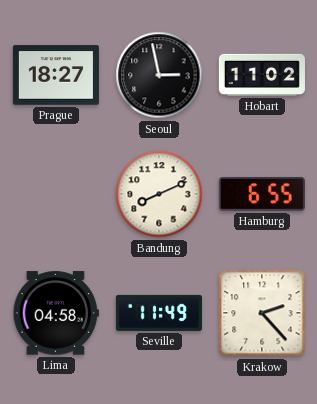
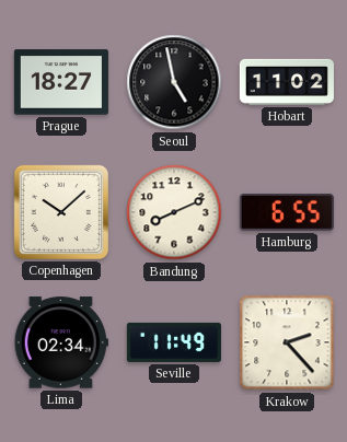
Seoul: 2:58 -> 4:58 (174, 82)
Copenhagen: none -> 10:08 (61, 212)
Lima: 04:58 -> 02:34 (61, 342)
